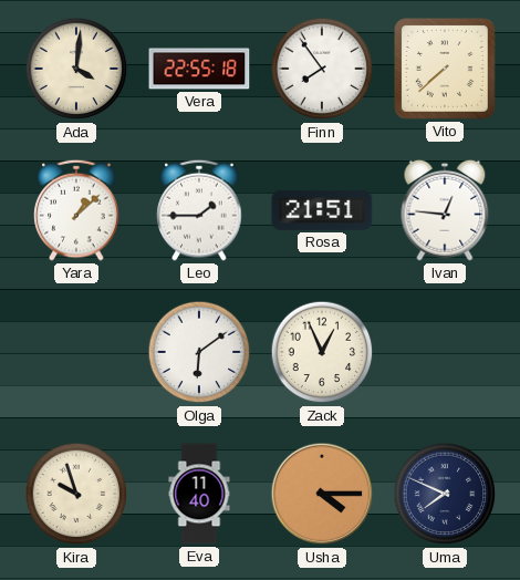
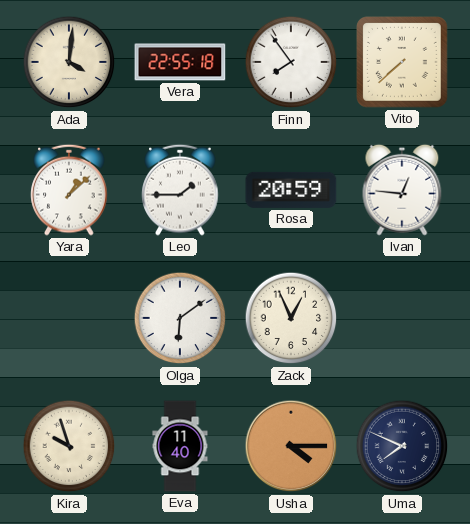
Rosa: 21:51 -> 20:59 (291, 190)
